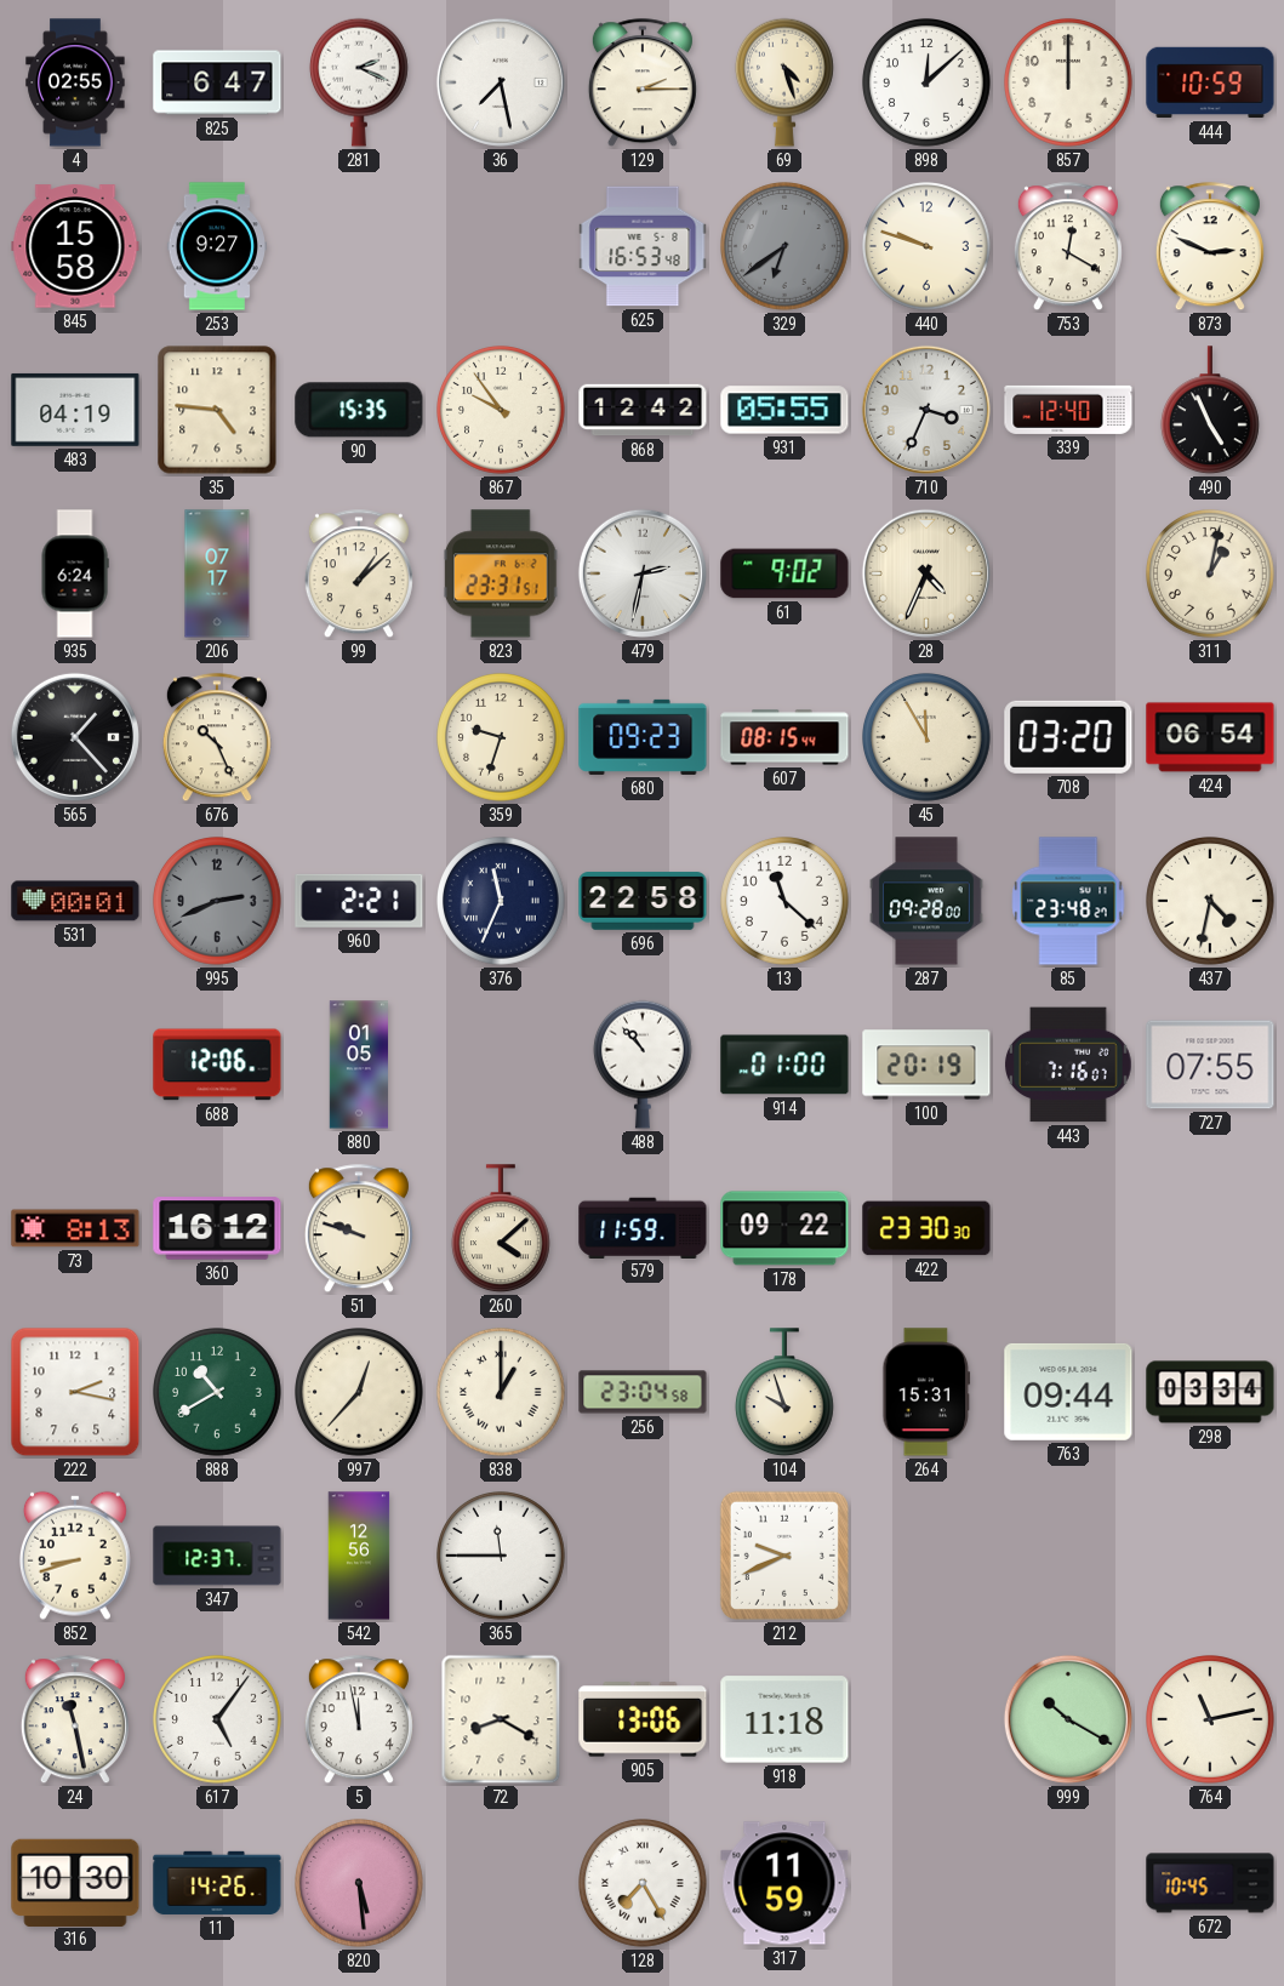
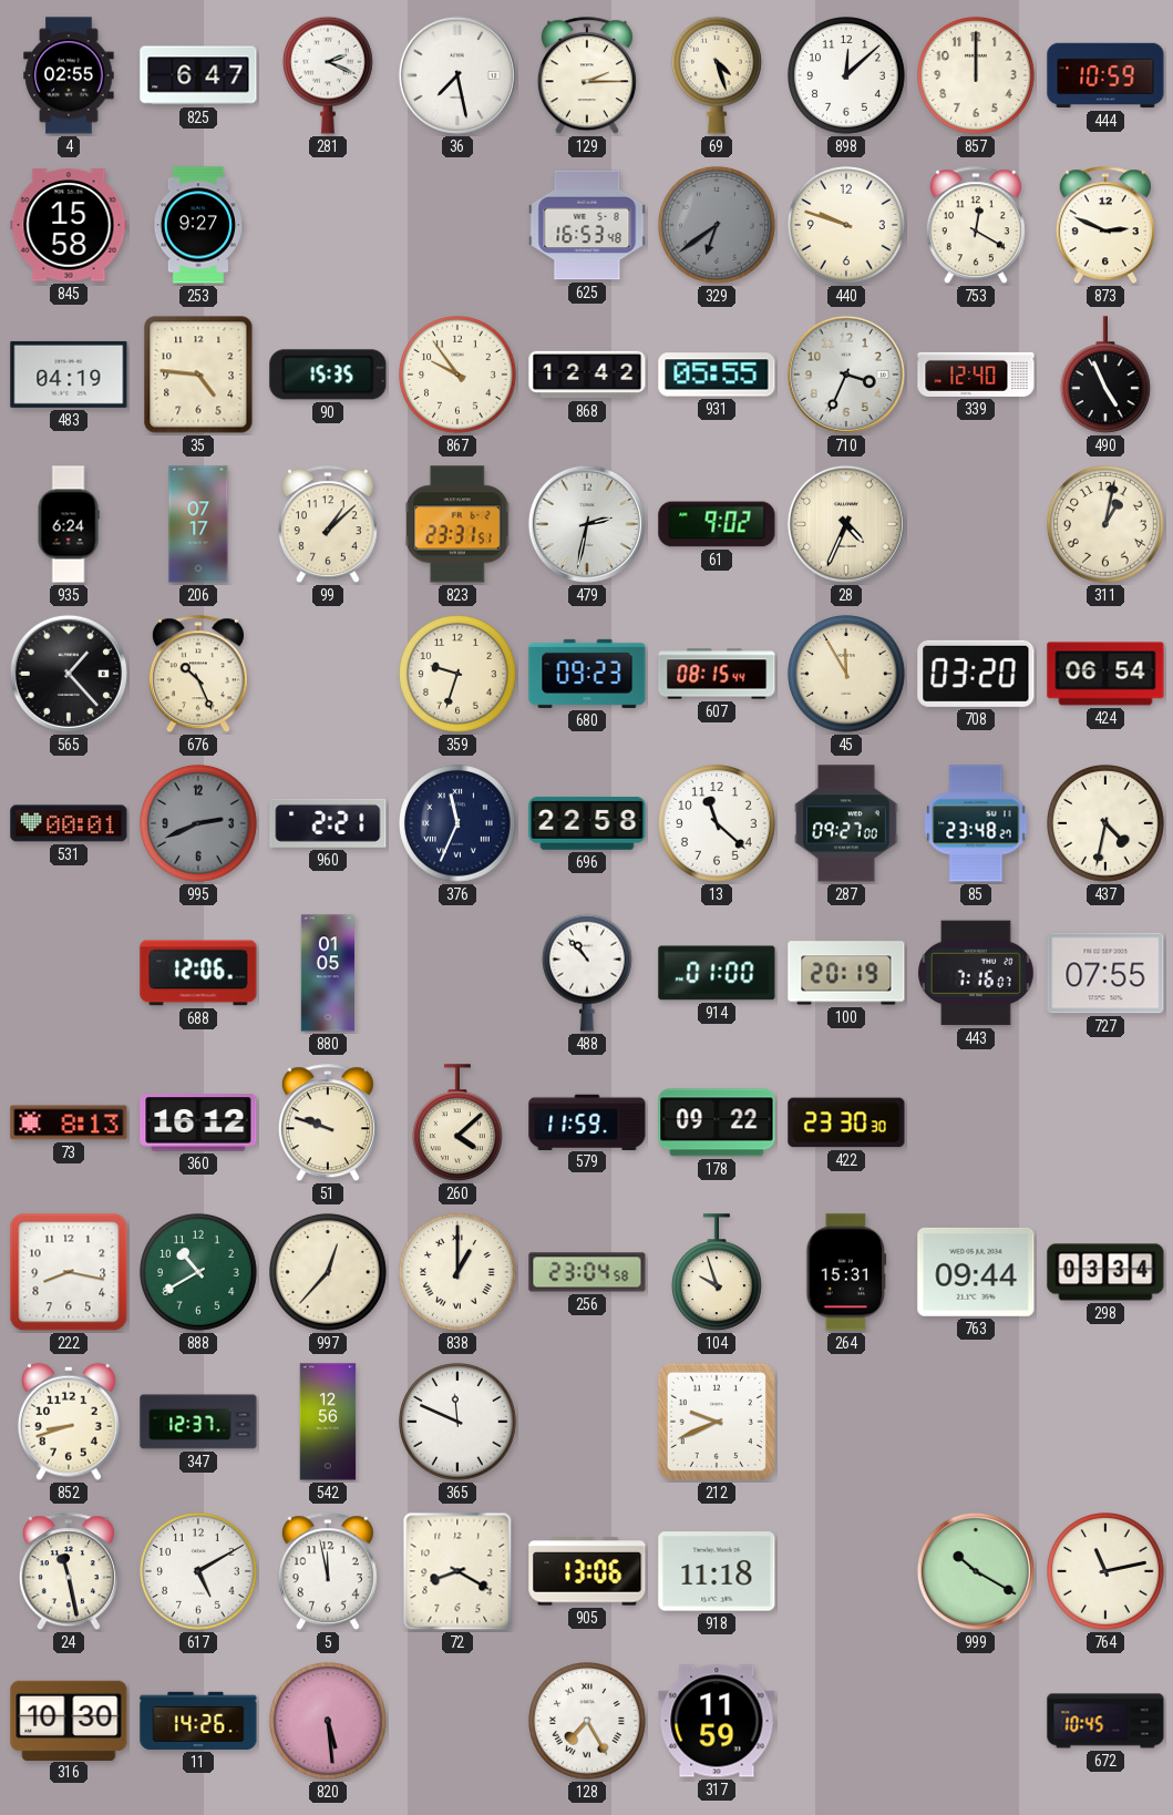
287: 09:28 -> 09:27 (846, 823)
222: 2:17 -> 8:17 (69, 1272)
365: 11:45 -> 11:49 (459, 1423)
617: 5:06 -> 5:10 (199, 1572)
